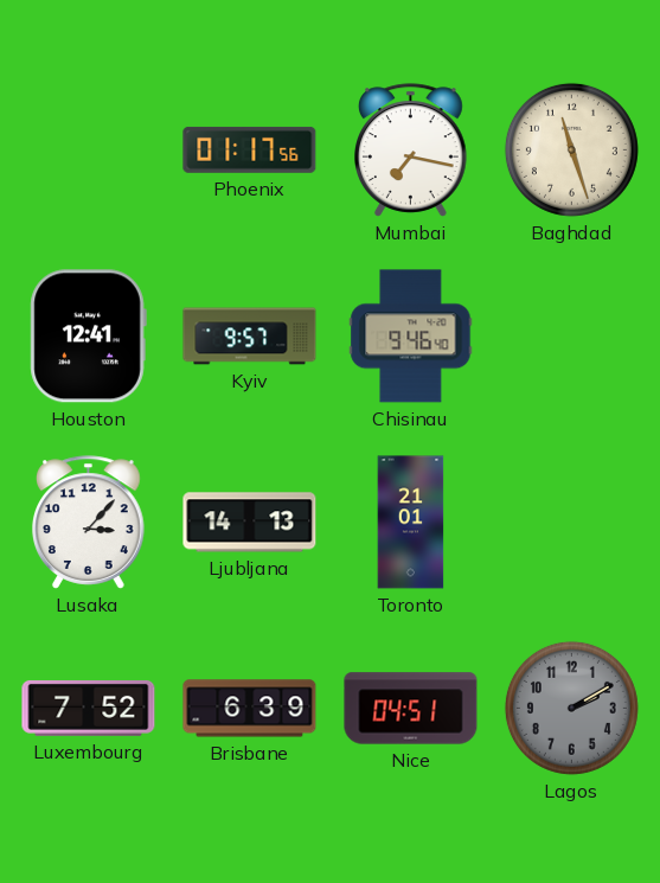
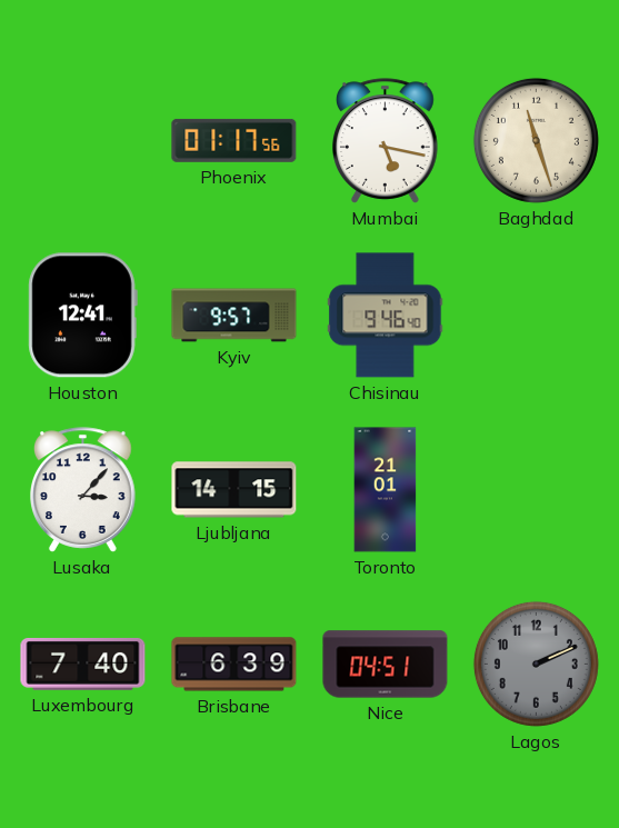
Mumbai: 7:17 -> 5:17 (386, 141)
Ljubljana: 14:13 -> 14:15 (234, 490)
Luxembourg: 7:52 -> 7:40 (83, 664)
Lagos: 2:10 -> 2:11 (536, 664)
